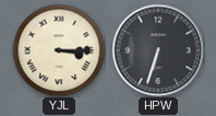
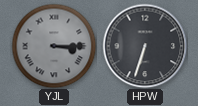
YJL dial: cream -> grey (54, 46)
